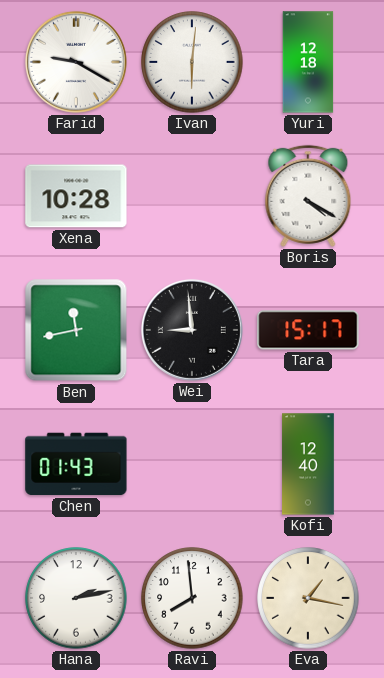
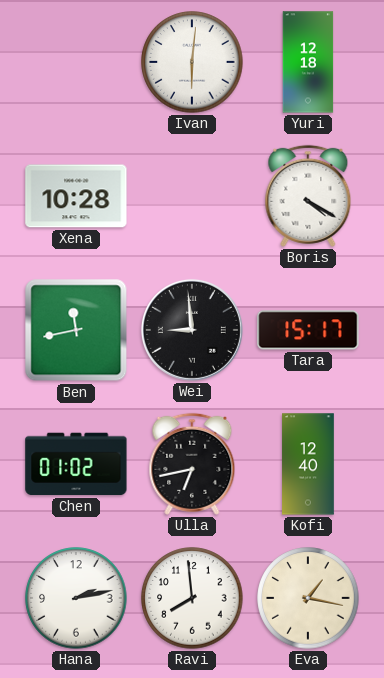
Farid: 9:20 -> none (76, 62)
Chen: 01:43 -> 01:02 (76, 464)
Ulla: none -> 6:43 (192, 464)
